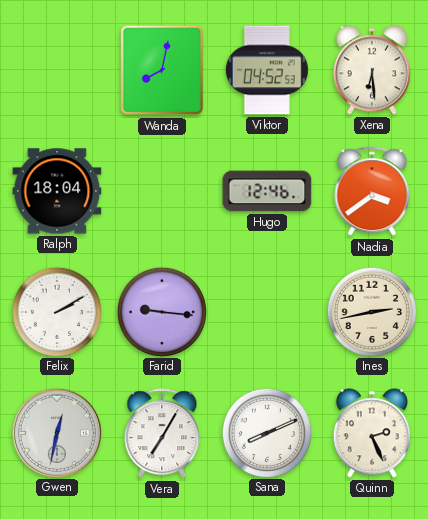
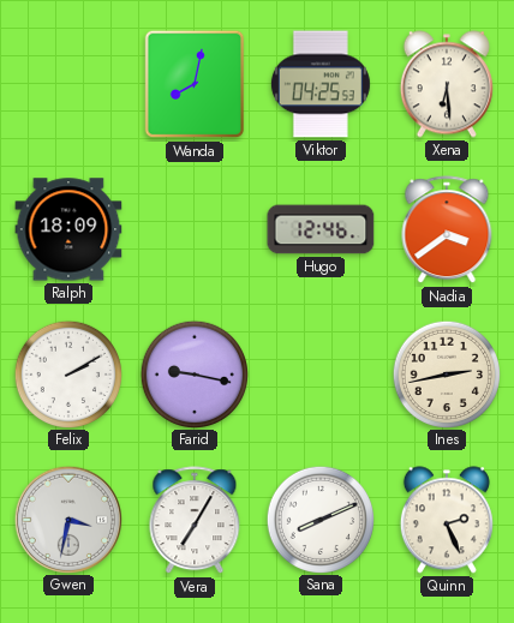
Viktor: 04:52 -> 04:25 (321, 84)
Ralph: 18:04 -> 18:09 (68, 229)
Farid: 9:16 -> 9:17 (193, 373)
Gwen: 12:32 -> 3:32 (67, 519)
